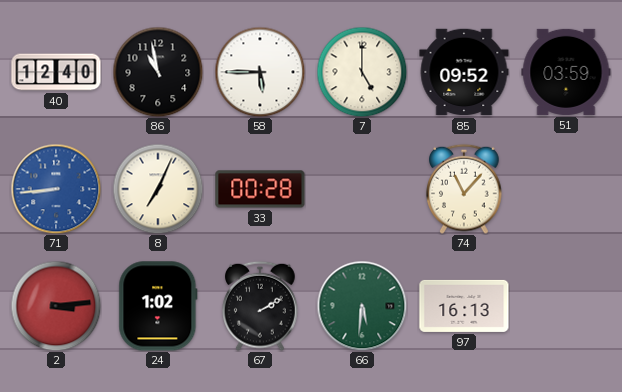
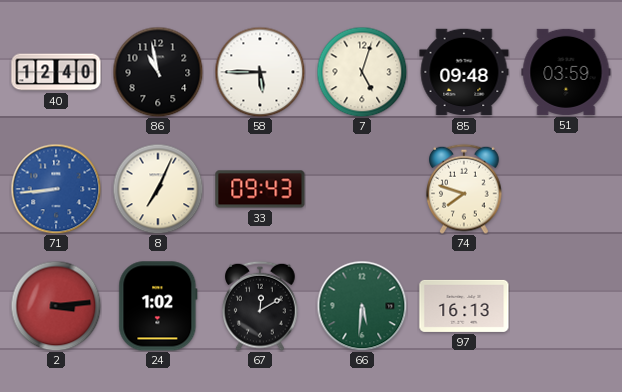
7: 5:00 -> 5:03 (362, 72)
85: 09:52 -> 09:48 (464, 72)
33: 00:28 -> 09:43 (260, 189)
74: 11:07 -> 7:48 (464, 189)
67: 2:10 -> 12:10 (260, 306)
